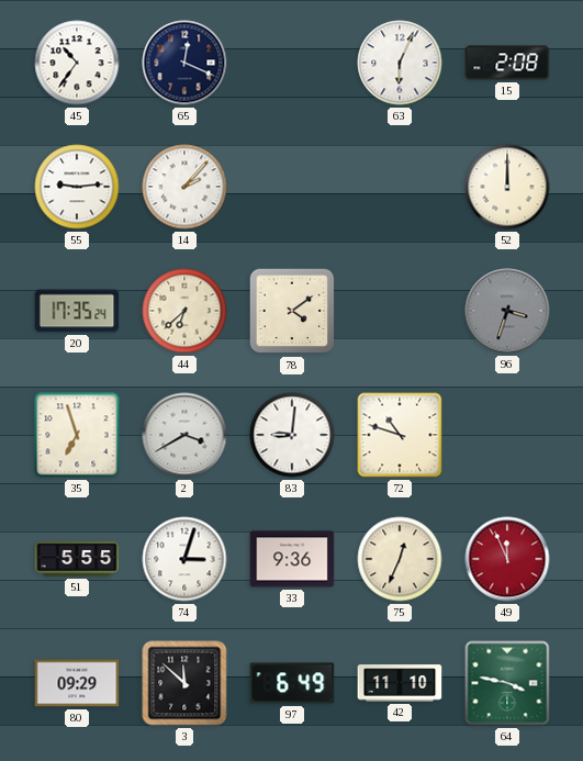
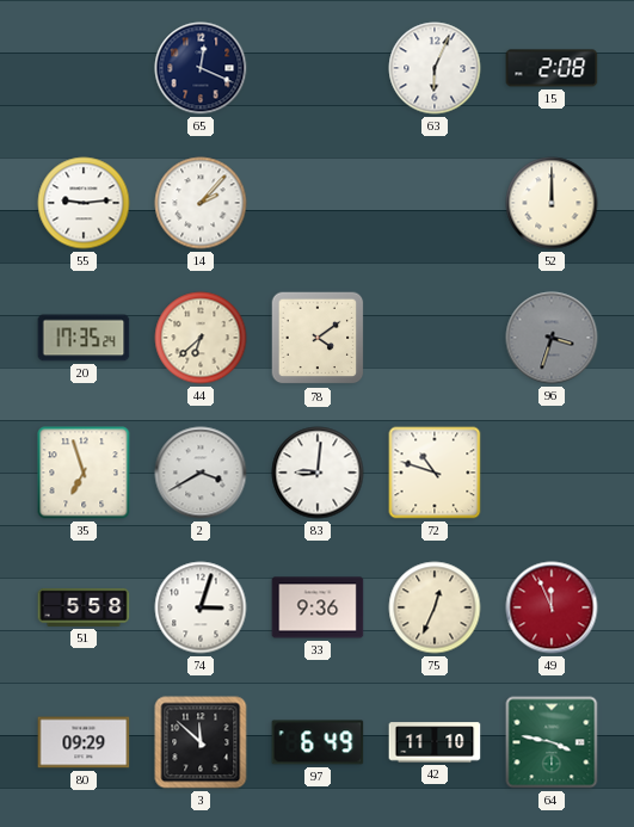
45: 10:36 -> none (77, 63)
51: 5:55 -> 5:58 (84, 607)
